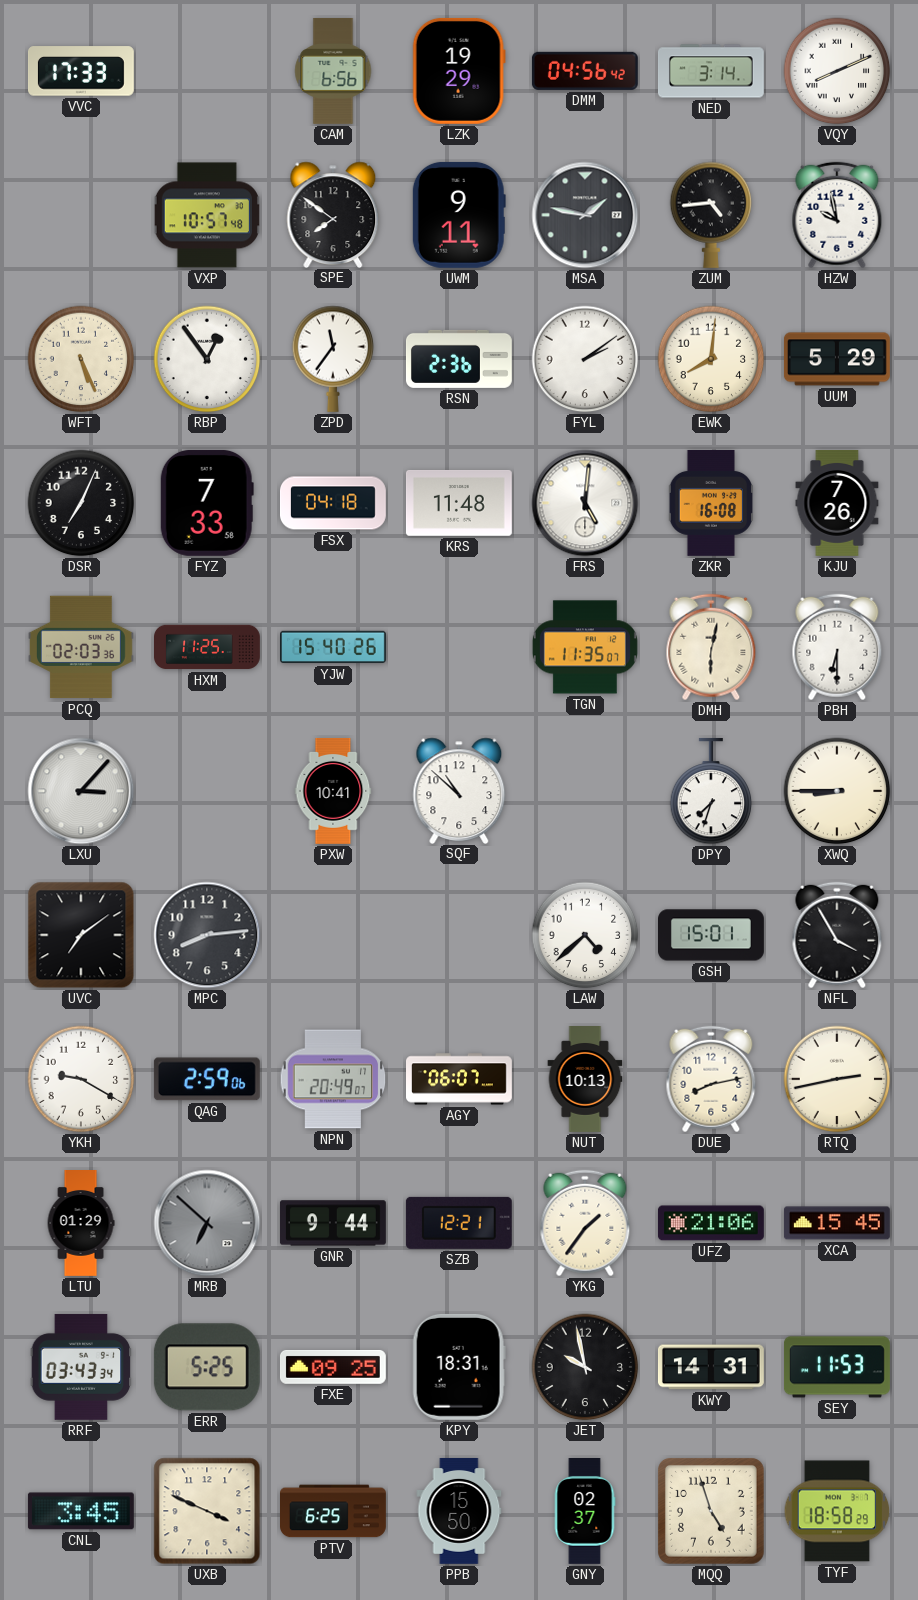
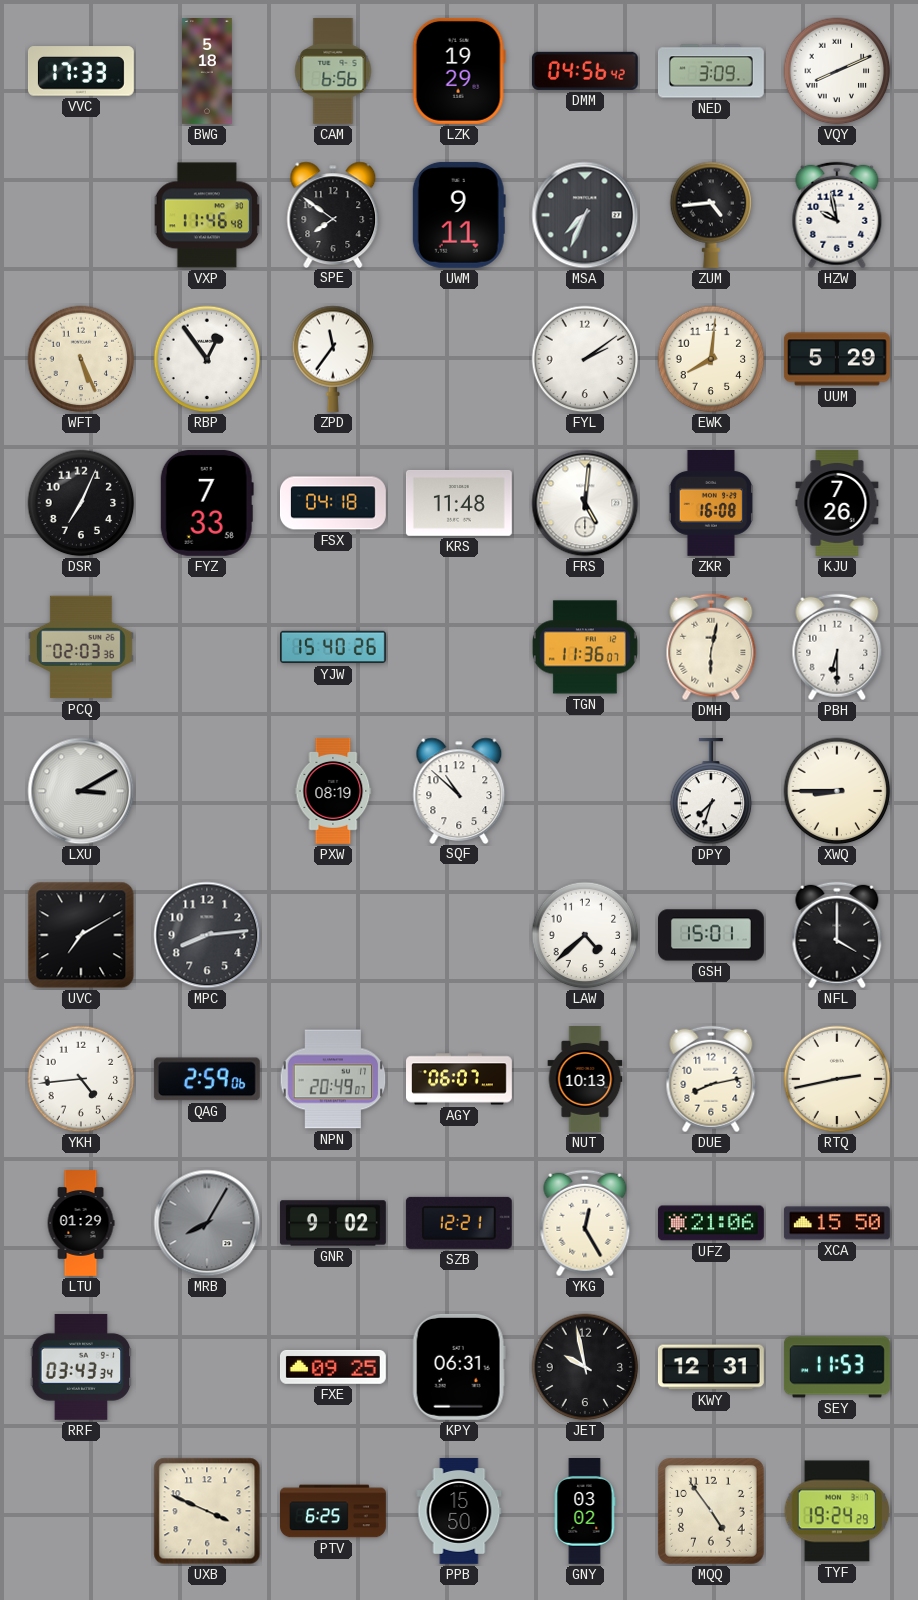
BWG: none -> 5:18 (208, 72)
NED: 3:14 -> 3:09 (711, 71)
VXP: 10:57 -> 11:46 (207, 215)
MSA: 1:47 -> 7:34 (585, 215)
RSN: 2:36 -> none (459, 359)
HXM: 11:25 -> none (208, 647)
TGN: 11:35 -> 11:36 (585, 647)
LXU: 3:07 -> 3:10 (81, 791)
PXW: 10:41 -> 08:19 (333, 792)
UVC: 7:09 -> 7:10 (81, 935)
NFL: 3:55 -> 4:00 (837, 935)
YKH: 9:20 -> 4:44 (81, 1079)
MRB: 6:52 -> 8:05 (207, 1223)
GNR: 9:44 -> 9:02 (333, 1223)
YKG: 1:36 -> 12:25 (585, 1223)
XCA: 15:45 -> 15:50 (837, 1223)
ERR: 5:25 -> none (207, 1367)
KPY: 18:31 -> 06:31 (459, 1367)
KWY: 14:31 -> 12:31 (711, 1367)
CNL: 3:45 -> none (81, 1511)
GNY: 02:37 -> 03:02 (585, 1512)
MQQ: 4:57 -> 4:54 (712, 1512)
TYF: 18:58 -> 19:24 (837, 1511)
